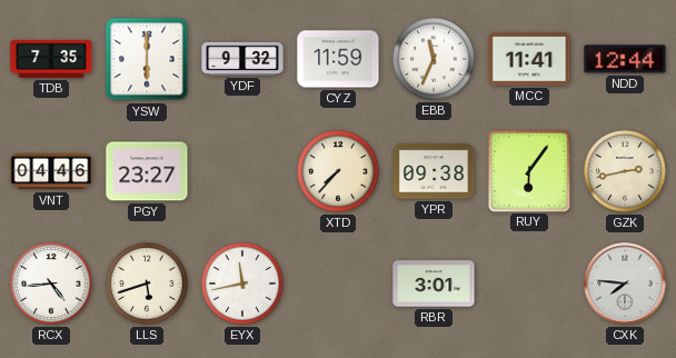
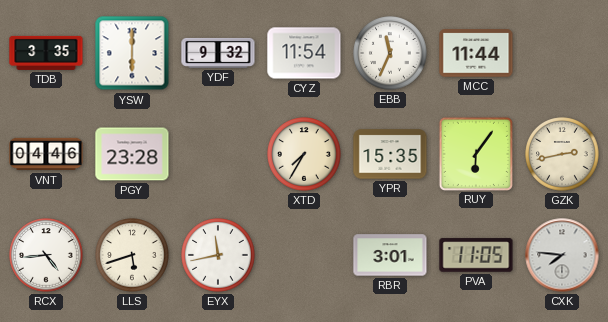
TDB: 7:35 -> 3:35 (46, 53)
CYZ: 11:59 -> 11:54 (304, 53)
MCC: 11:41 -> 11:44 (476, 53)
NDD: 12:44 -> none (625, 59)
PGY: 23:27 -> 23:28 (132, 154)
XTD: 7:37 -> 7:35 (304, 154)
YPR: 09:38 -> 15:35 (390, 154)
PVA: none -> 11:05 (476, 255)
